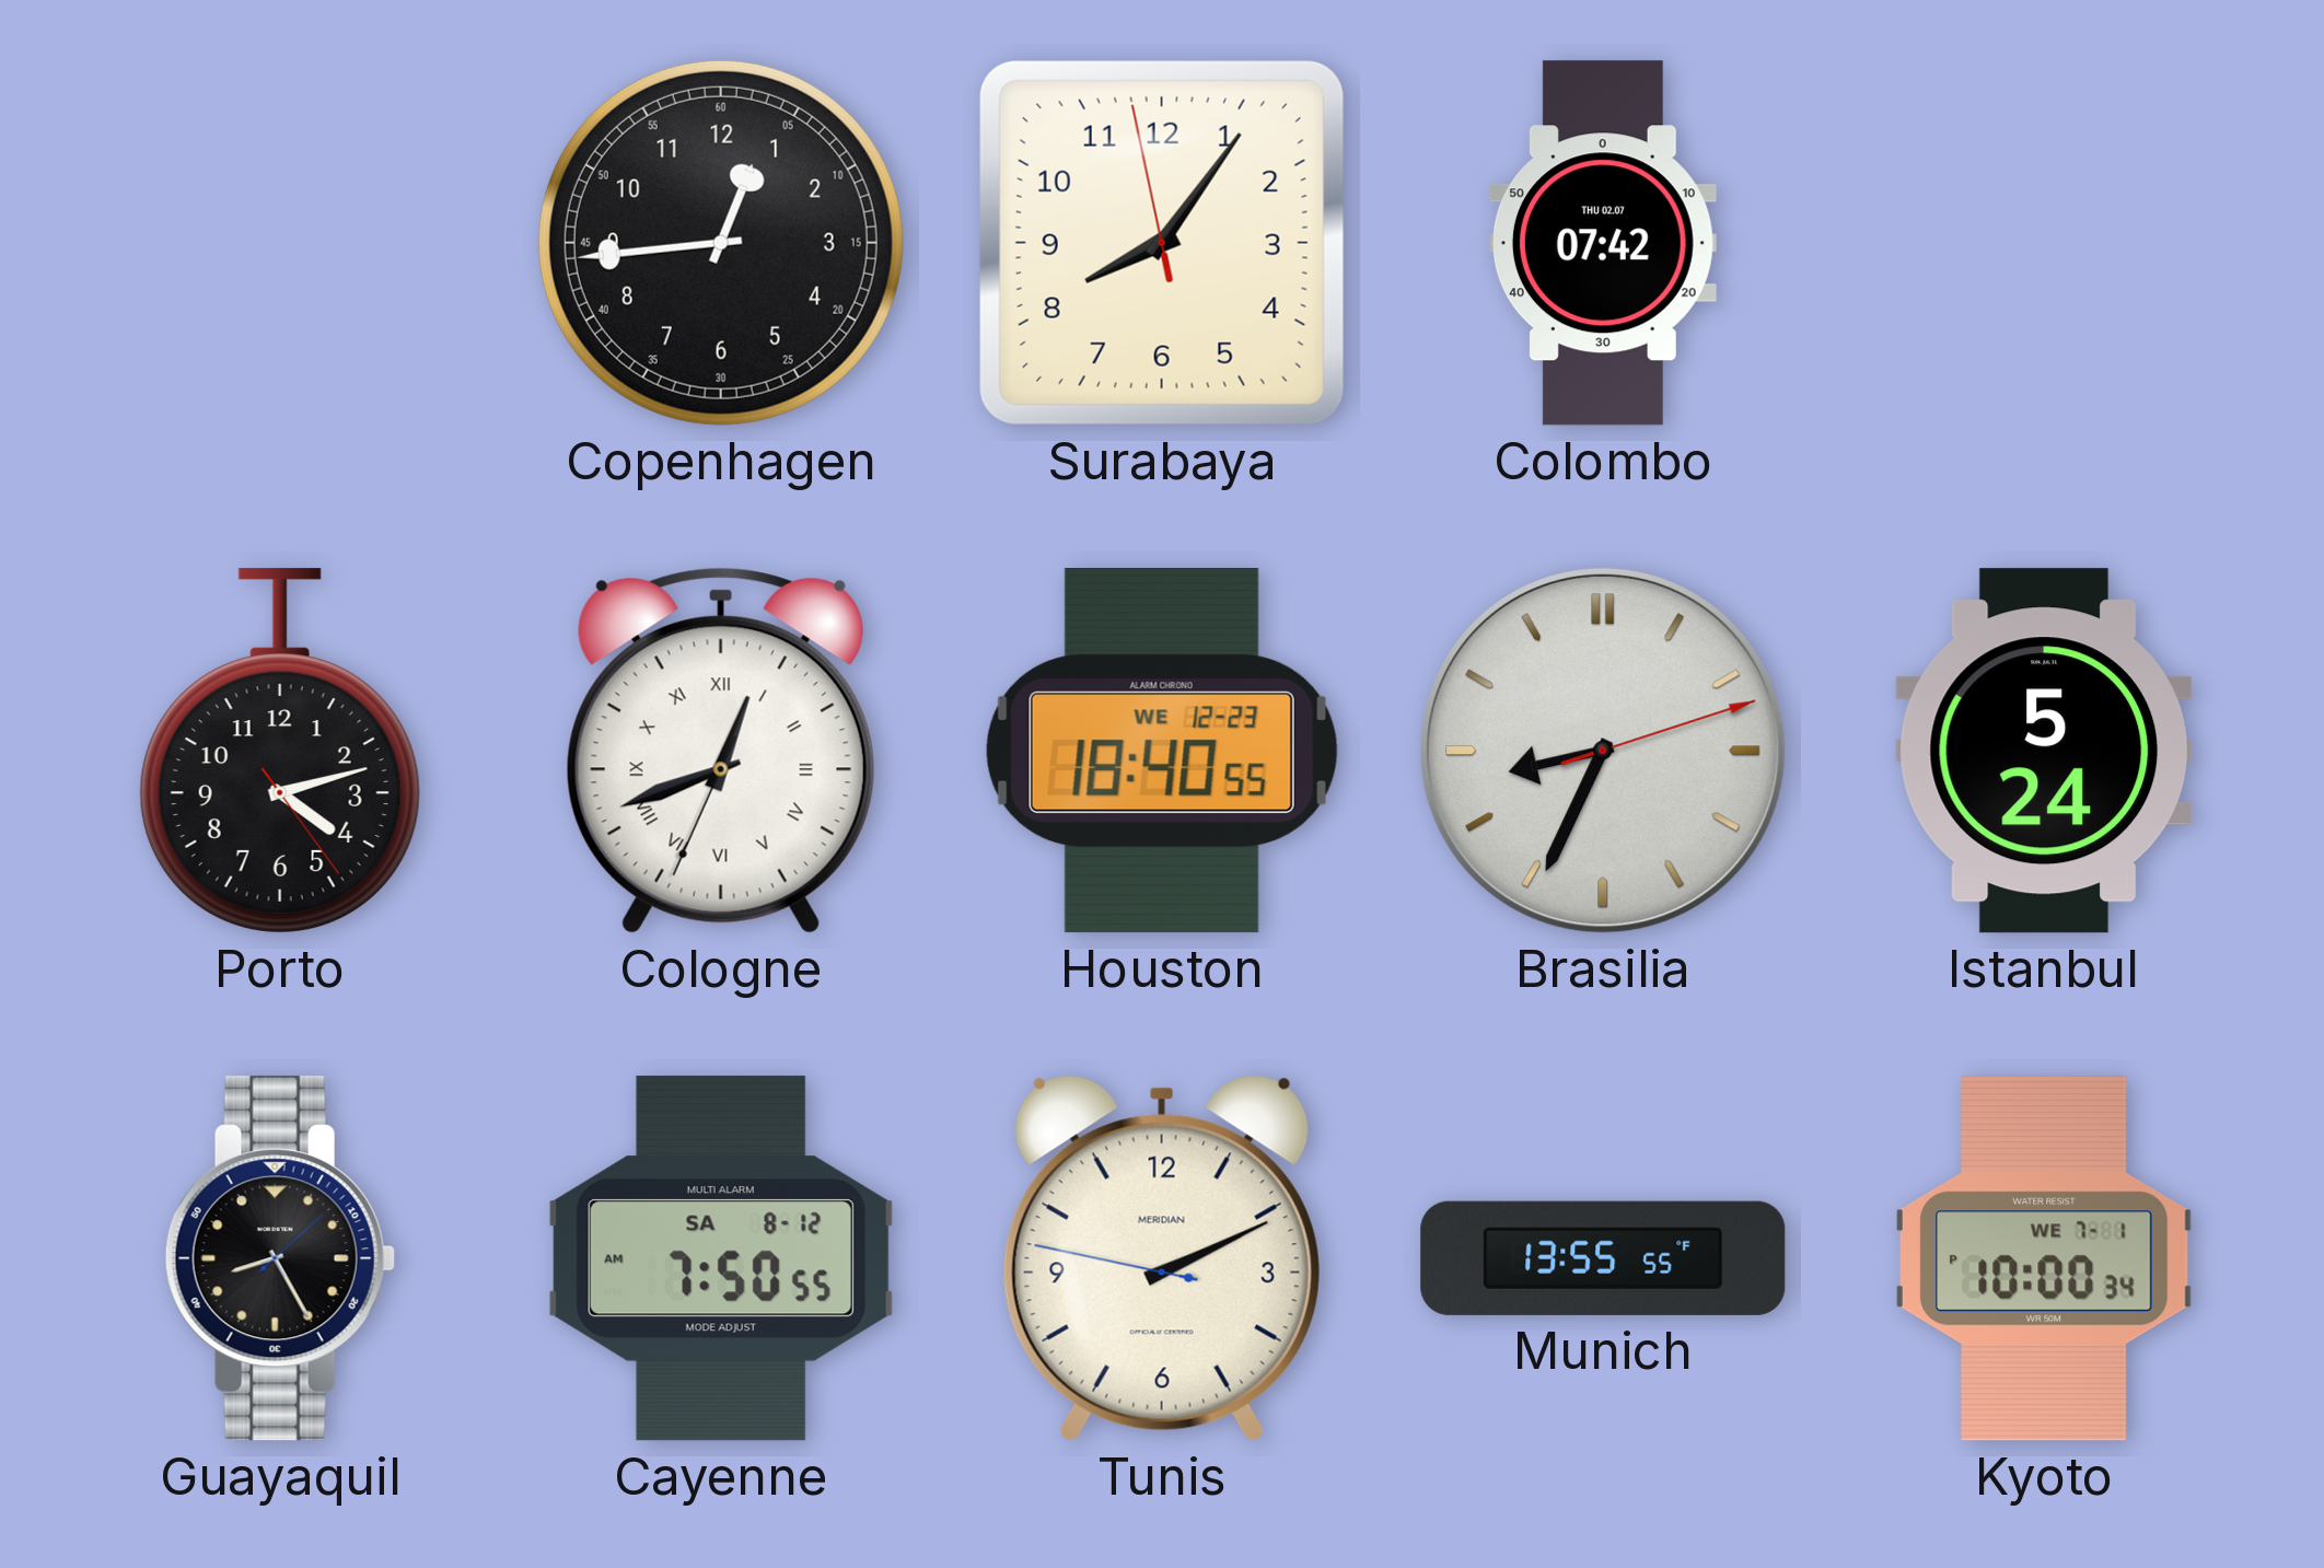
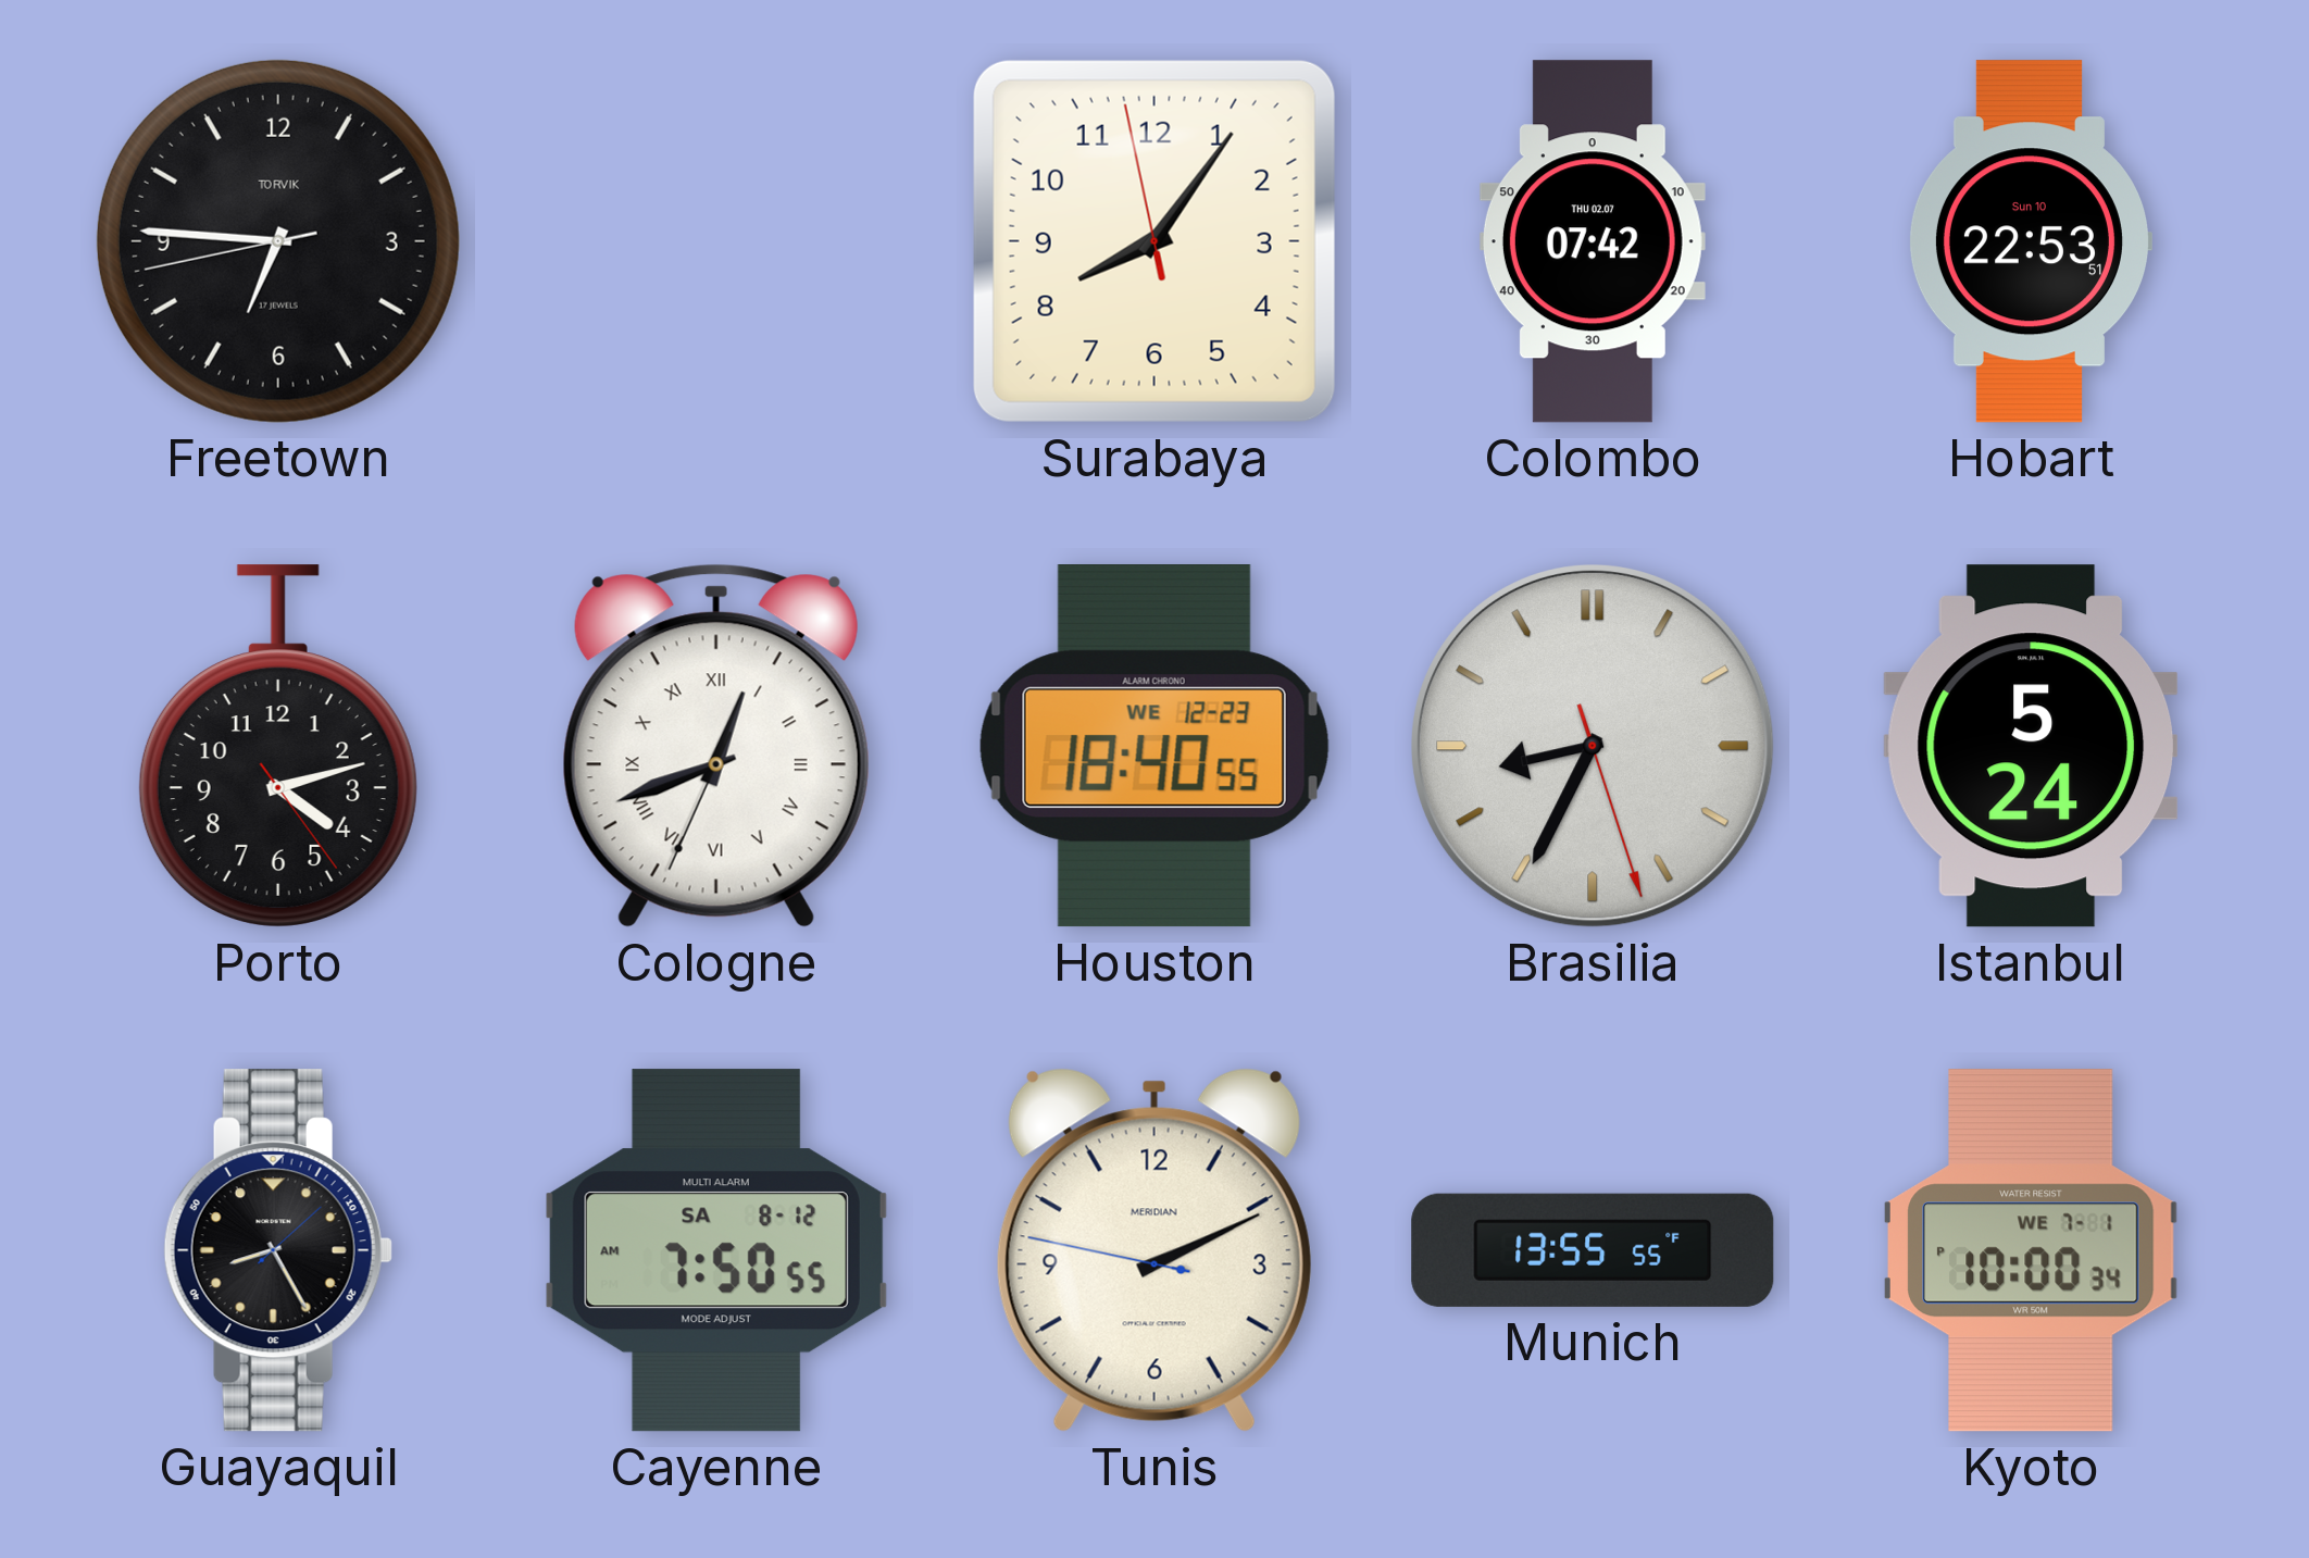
Freetown: none -> 6:45 (278, 241)
Copenhagen: 12:44 -> none (721, 243)
Hobart: none -> 22:53 (2030, 241)
Brasilia: 8:34:12 -> 8:34:27 (1594, 747)
